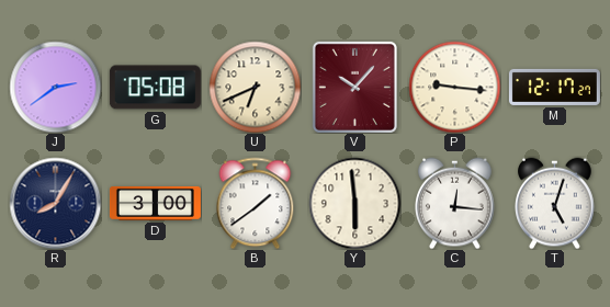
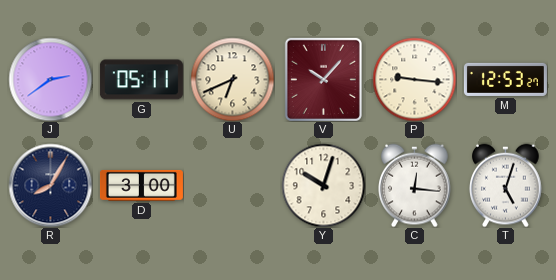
G: 05:08 -> 05:11 (141, 80)
M: 12:17 -> 12:53 (505, 79)
B: 1:39 -> none (256, 203)
Y: 5:59 -> 10:03 (323, 185)
